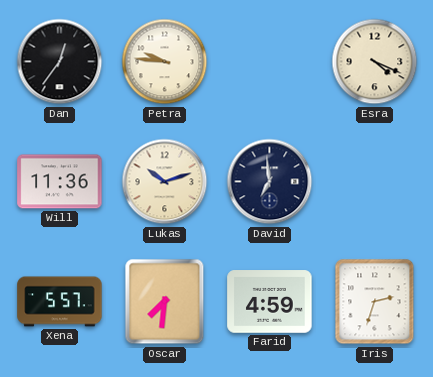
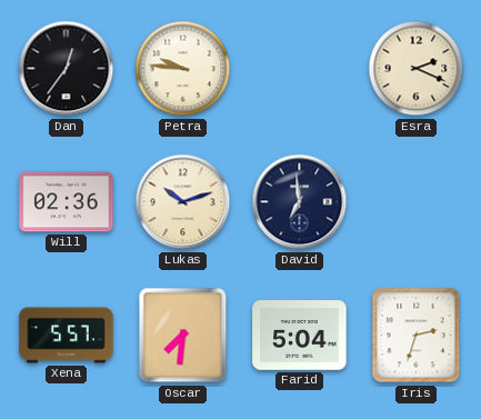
Esra: 4:19 -> 2:19 (417, 69)
Will: 11:36 -> 02:36 (67, 202)
Farid: 4:59 -> 5:04 (300, 336)
